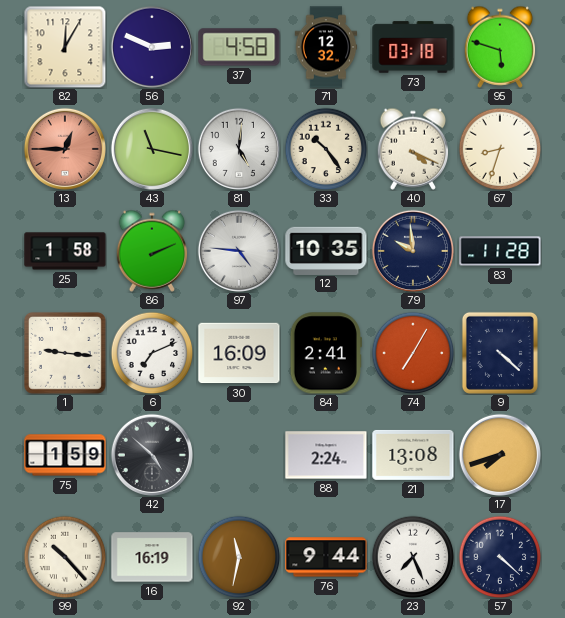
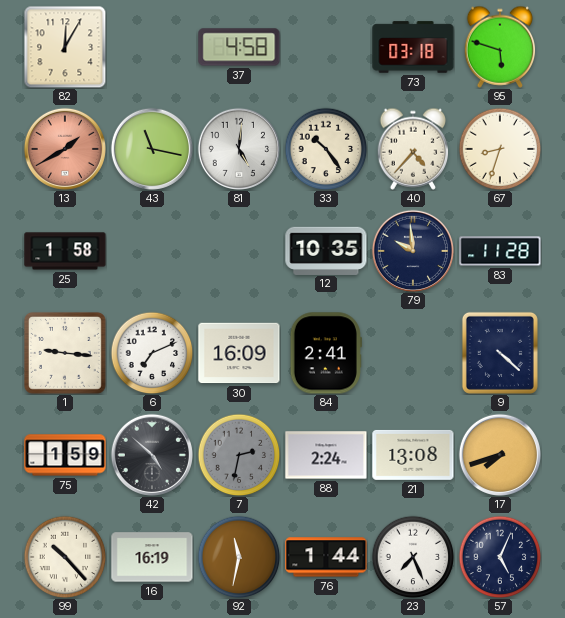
56: 2:49 -> none (152, 47)
71: 12:32 -> none (326, 47)
13: 12:45 -> 1:40 (65, 149)
40: 4:19 -> 4:37 (413, 149)
86: 2:11 -> none (152, 251)
97: 4:46 -> none (239, 251)
74: 7:05 -> none (413, 353)
7: none -> 2:32 (239, 455)
76: 9:44 -> 1:44 (326, 557)
57: 4:22 -> 5:04 (500, 557)
